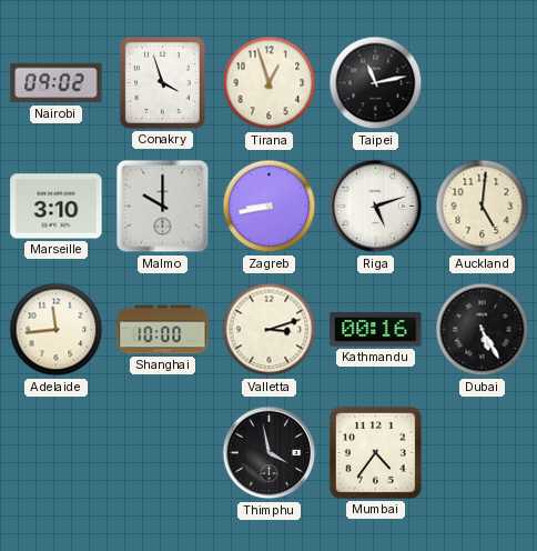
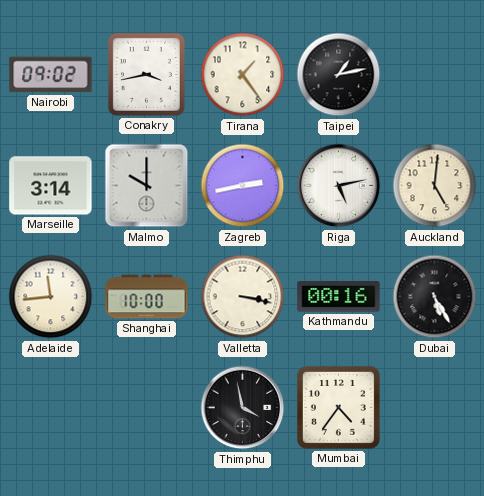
Conakry: 3:57 -> 3:43 (146, 74)
Tirana: 12:57 -> 1:24 (243, 75)
Taipei: 11:13 -> 1:13 (339, 75)
Marseille: 3:10 -> 3:14 (51, 186)
Zagreb: 8:43 -> 2:43 (243, 186)
Riga: 5:12 -> 5:13 (339, 186)
Valletta: 3:12 -> 3:17 (243, 297)
